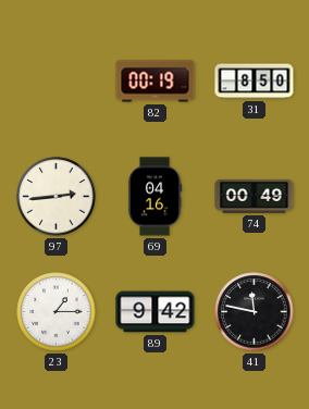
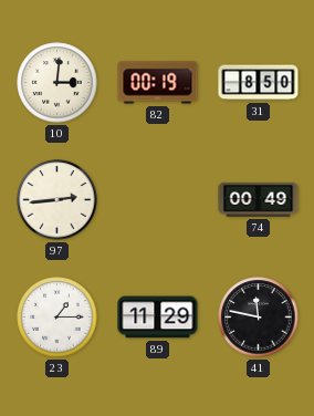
10: none -> 3:01 (57, 83)
69: 04:16 -> none (154, 197)
89: 9:42 -> 11:29 (158, 318)
